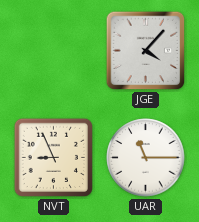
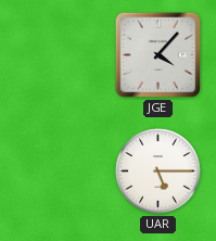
NVT: 8:56 -> none (53, 157)
UAR: 11:15 -> 5:15 (158, 172)
